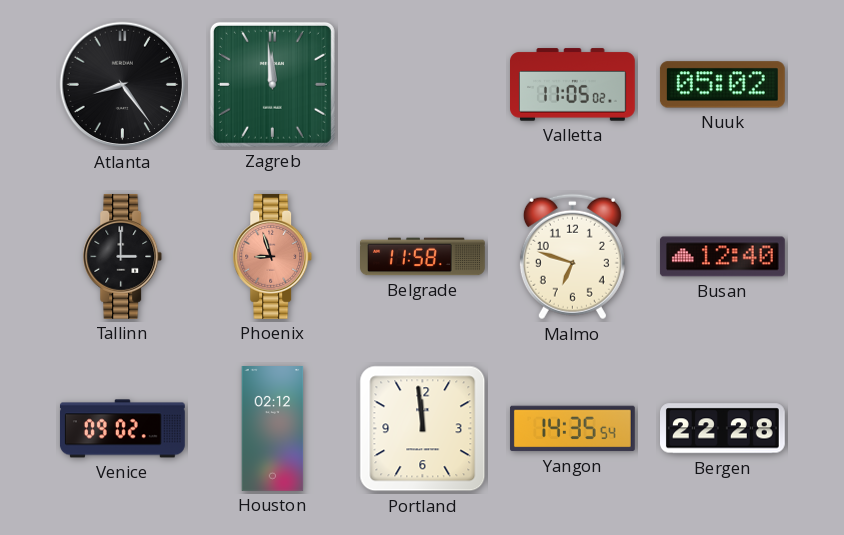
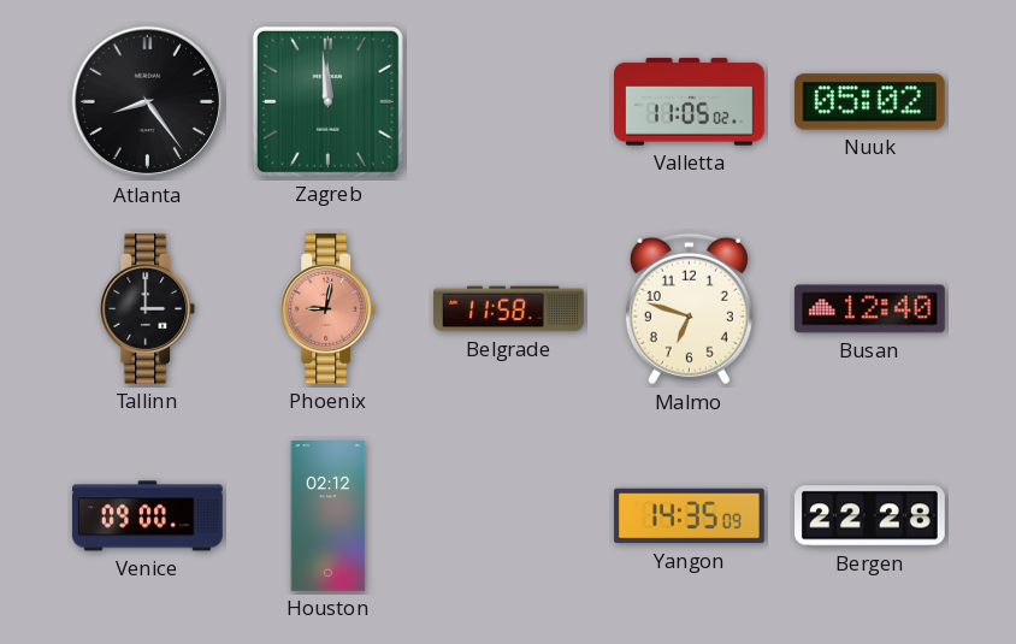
Phoenix: 8:57 -> 9:02 (329, 308)
Venice: 09:02 -> 09:00 (147, 516)
Portland: 11:59 -> none (423, 429)
Yangon: 14:35:54 -> 14:35:09 (690, 516)
